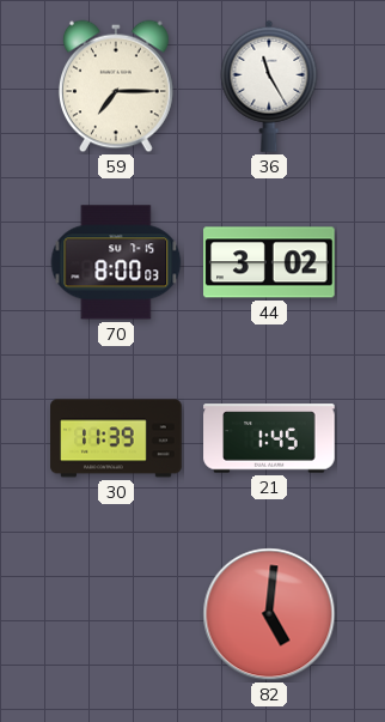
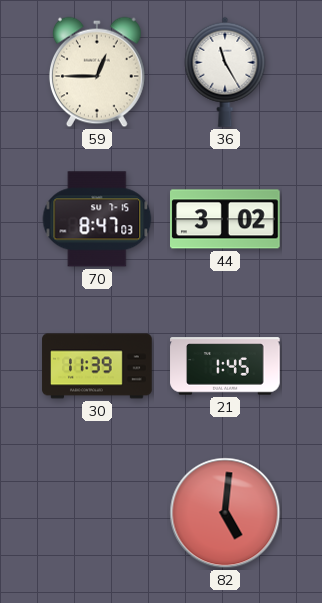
59: 7:15 -> 12:45 (97, 72)
70: 8:00 -> 8:47 (97, 219)
